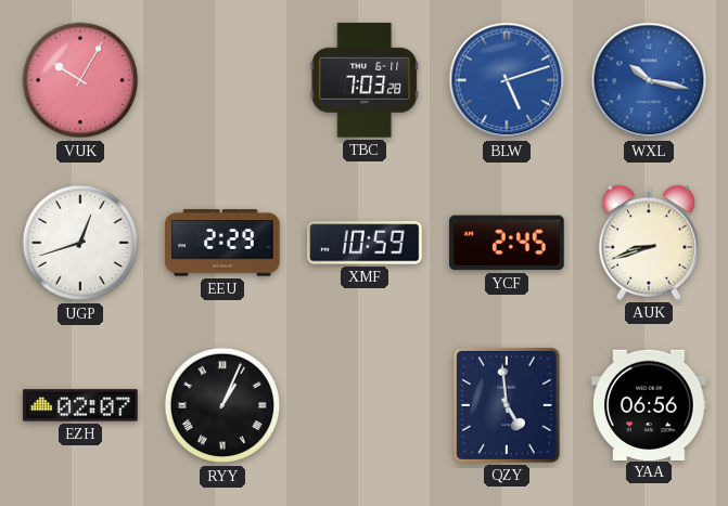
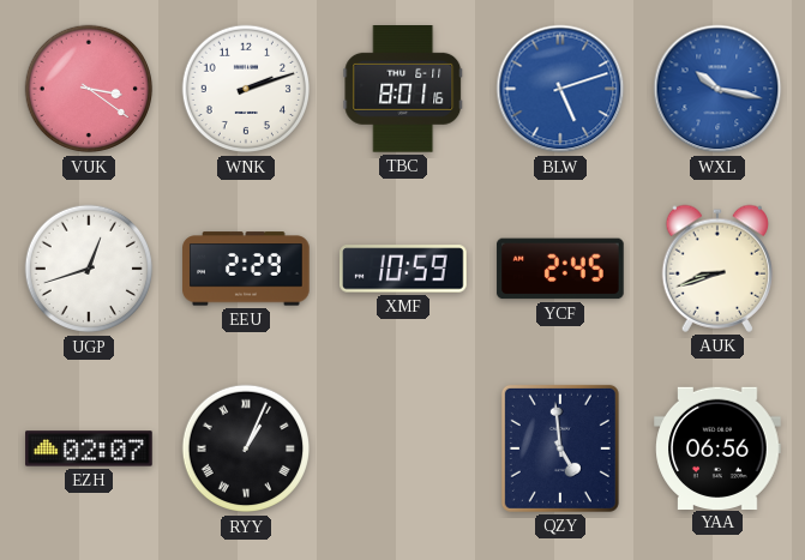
VUK: 10:05 -> 3:21 (89, 89)
WNK: none -> 2:12 (246, 89)
TBC: 7:03 -> 8:01 (403, 90)
